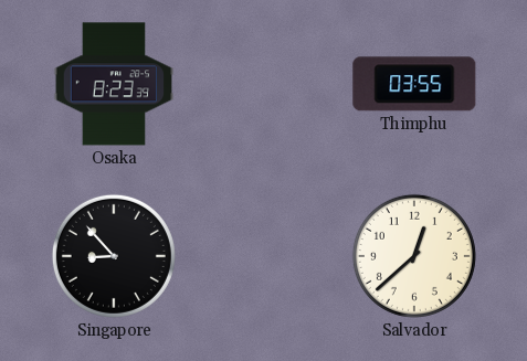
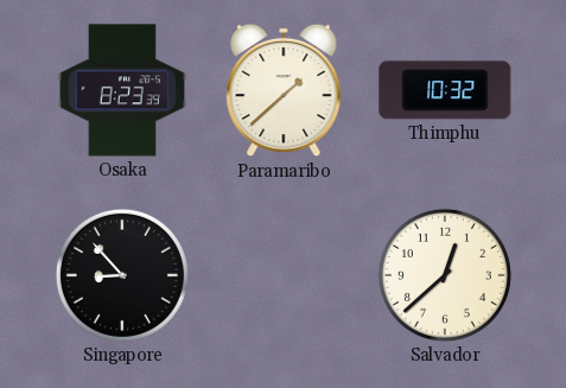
Paramaribo: none -> 1:38 (284, 90)
Thimphu: 03:55 -> 10:32 (445, 90)
